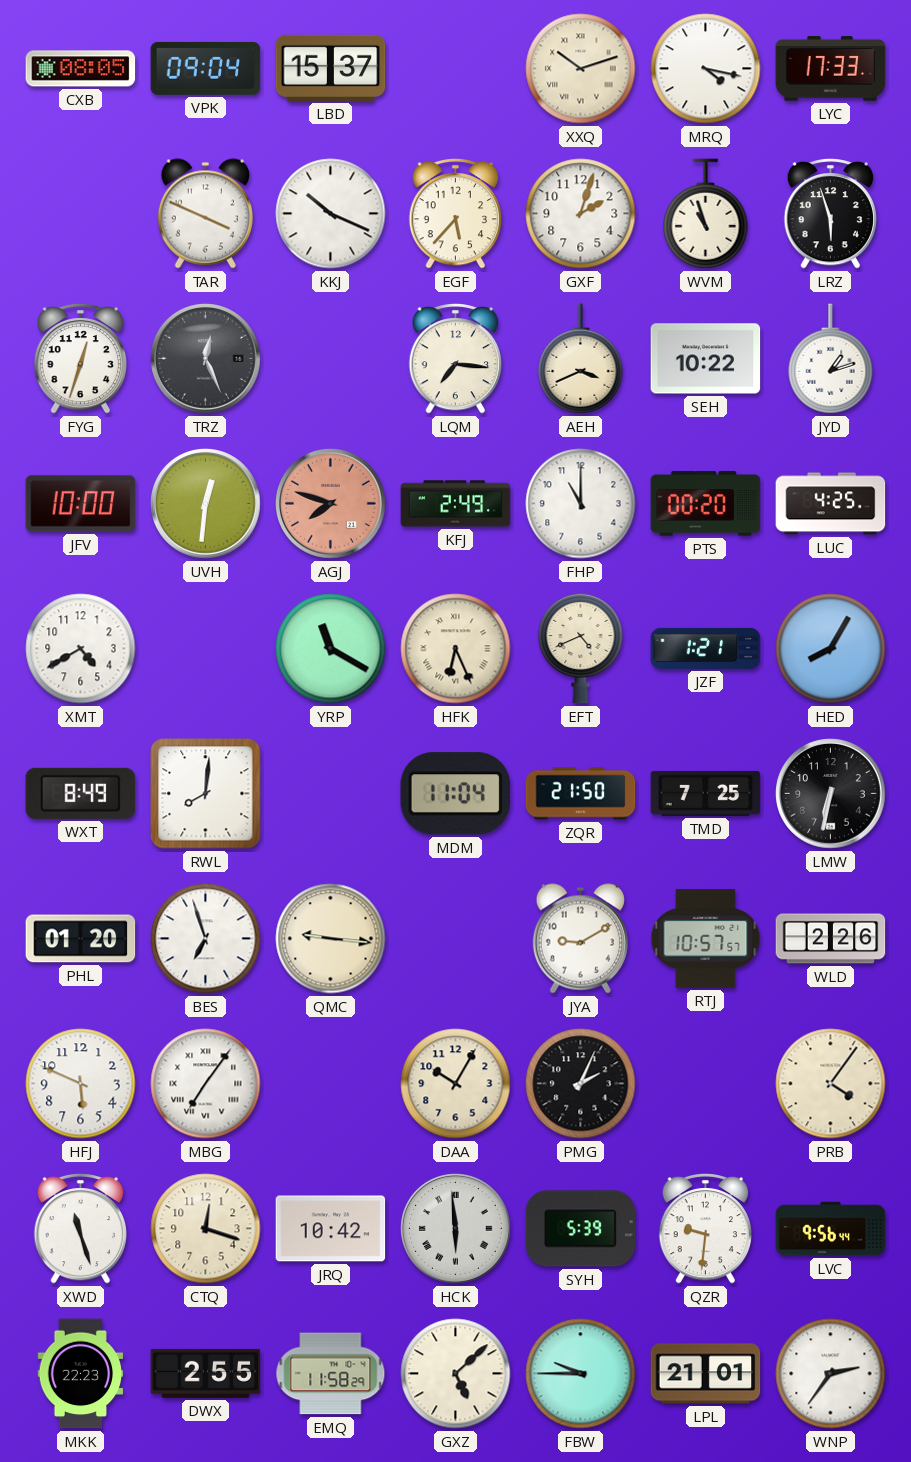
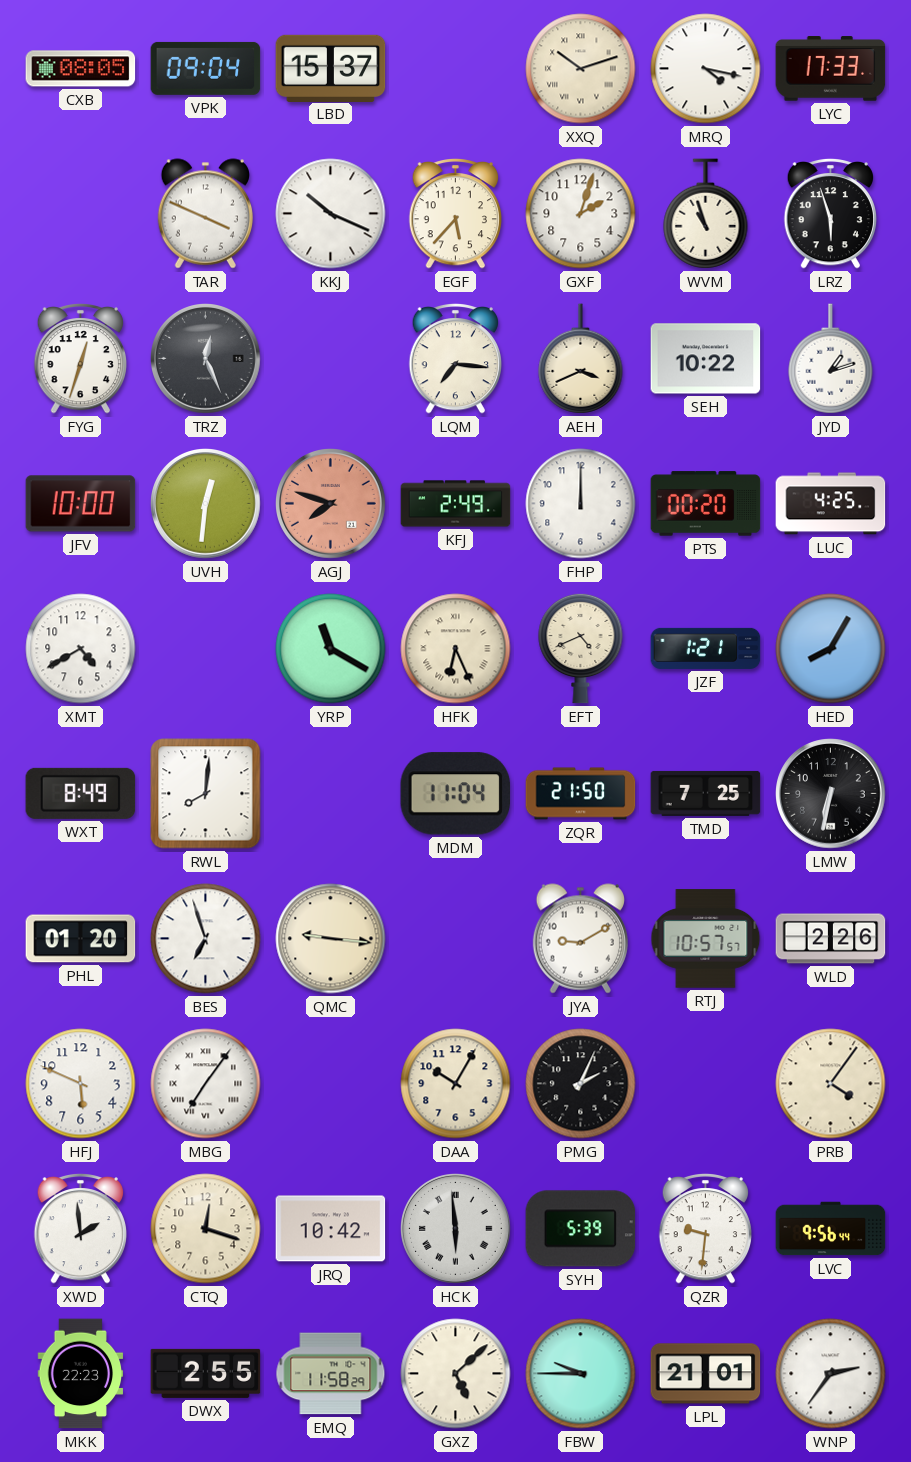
FHP: 11:00 -> 12:00 (581, 504)
XWD: 11:27 -> 1:59 (80, 1228)
